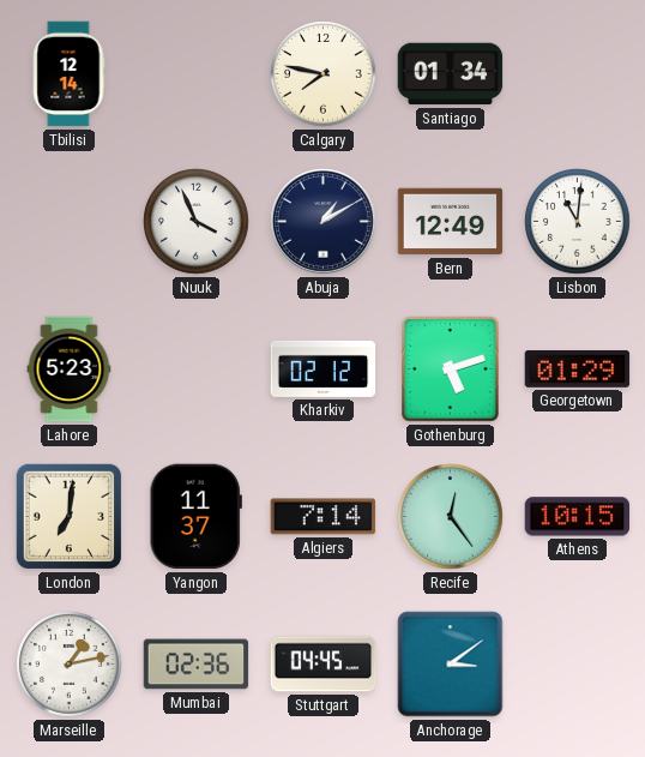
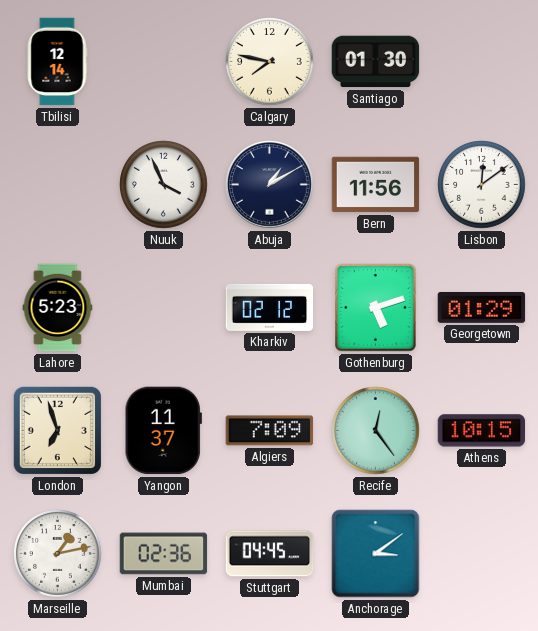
Santiago: 01:34 -> 01:30 (376, 62)
Bern: 12:49 -> 11:56 (376, 185)
Lisbon: 11:01 -> 12:09 (482, 185)
London: 7:01 -> 6:57 (57, 430)
Algiers: 7:14 -> 7:09 (270, 431)
